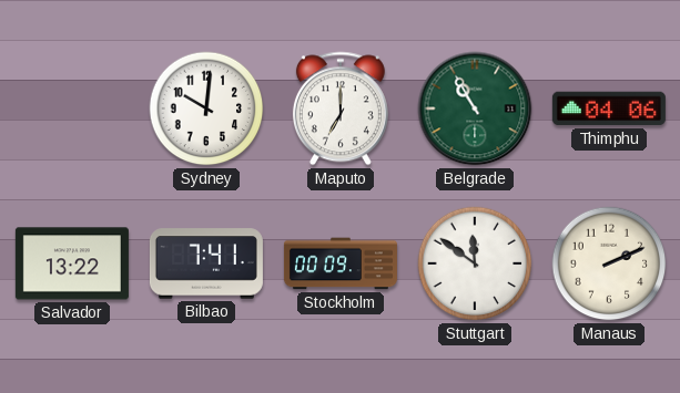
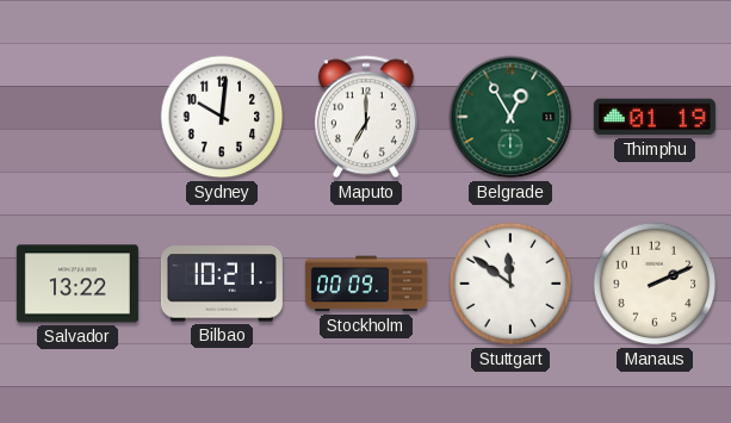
Belgrade: 10:55 -> 12:55 (510, 117)
Thimphu: 04:06 -> 01:19 (655, 117)
Bilbao: 7:41 -> 10:21 (222, 284)
